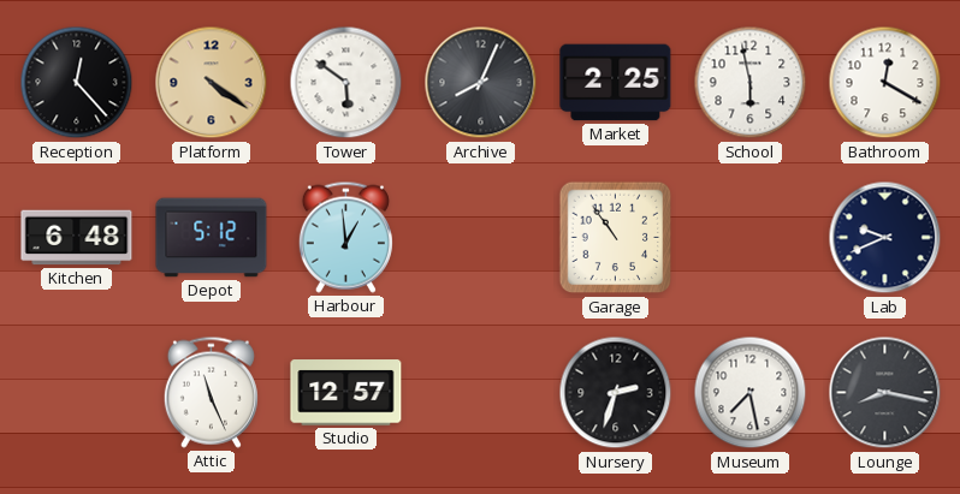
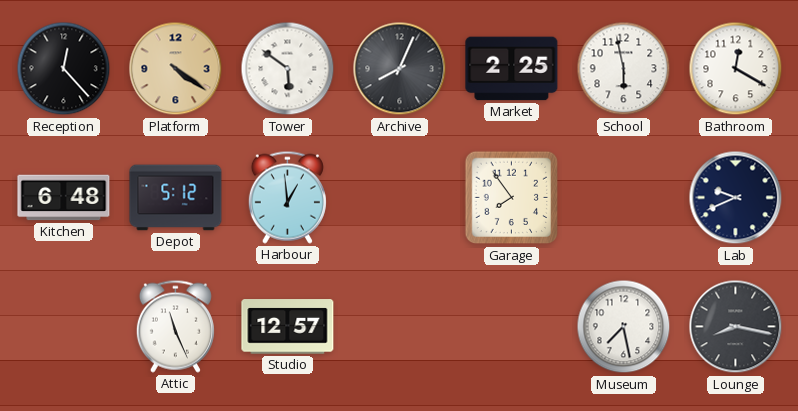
Garage: 10:54 -> 7:54 (512, 198)
Nursery: 2:33 -> none (616, 393)
